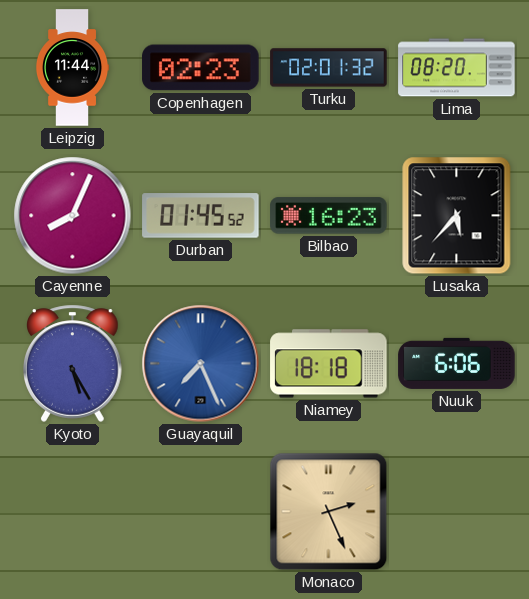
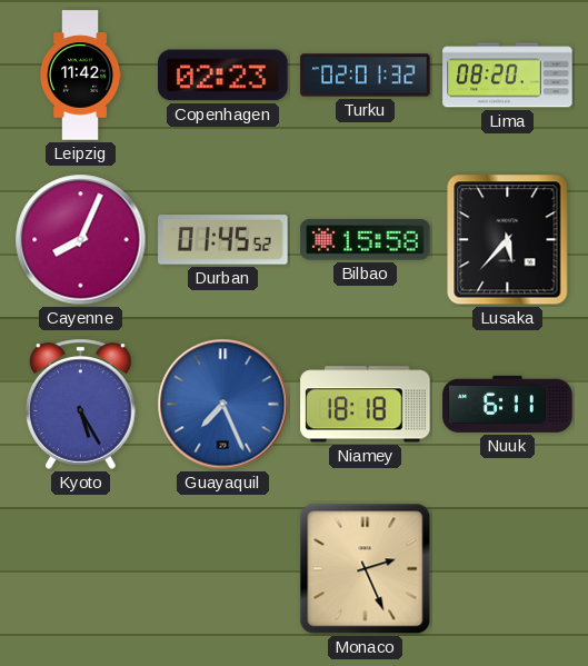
Leipzig: 11:44 -> 11:42 (80, 76)
Bilbao: 16:23 -> 15:58 (366, 240)
Nuuk: 6:06 -> 6:11 (508, 404)
